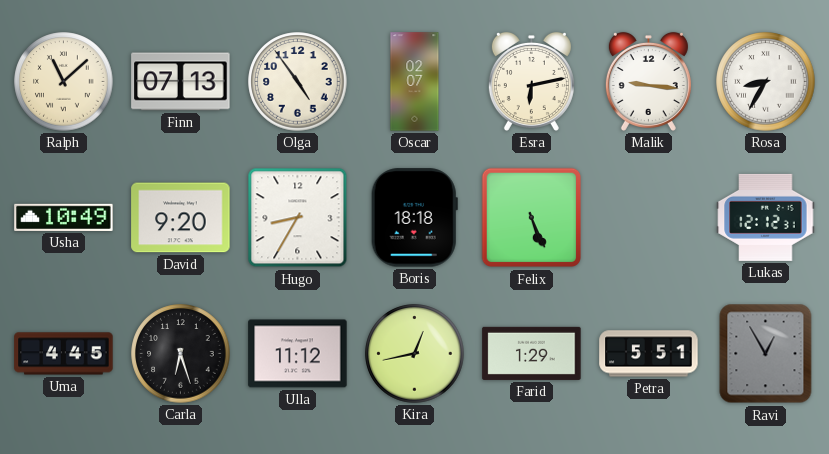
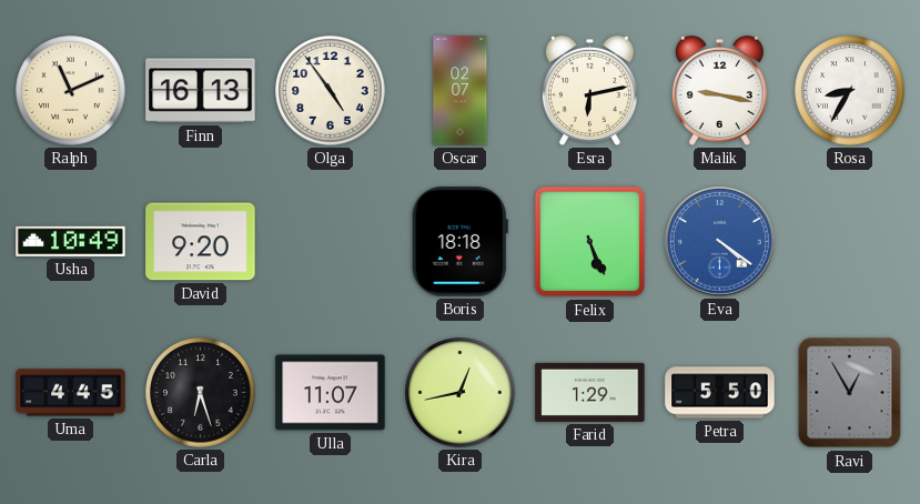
Ralph: 11:08 -> 11:11 (71, 91)
Finn: 07:13 -> 16:13 (201, 91)
Malik: 9:16 -> 9:17 (719, 90)
Hugo: 8:35 -> none (298, 218)
Eva: none -> 4:21 (719, 241)
Lukas: 12:12 -> none (766, 217)
Ulla: 11:12 -> 11:07 (331, 393)
Petra: 5:51 -> 5:50 (720, 393)
